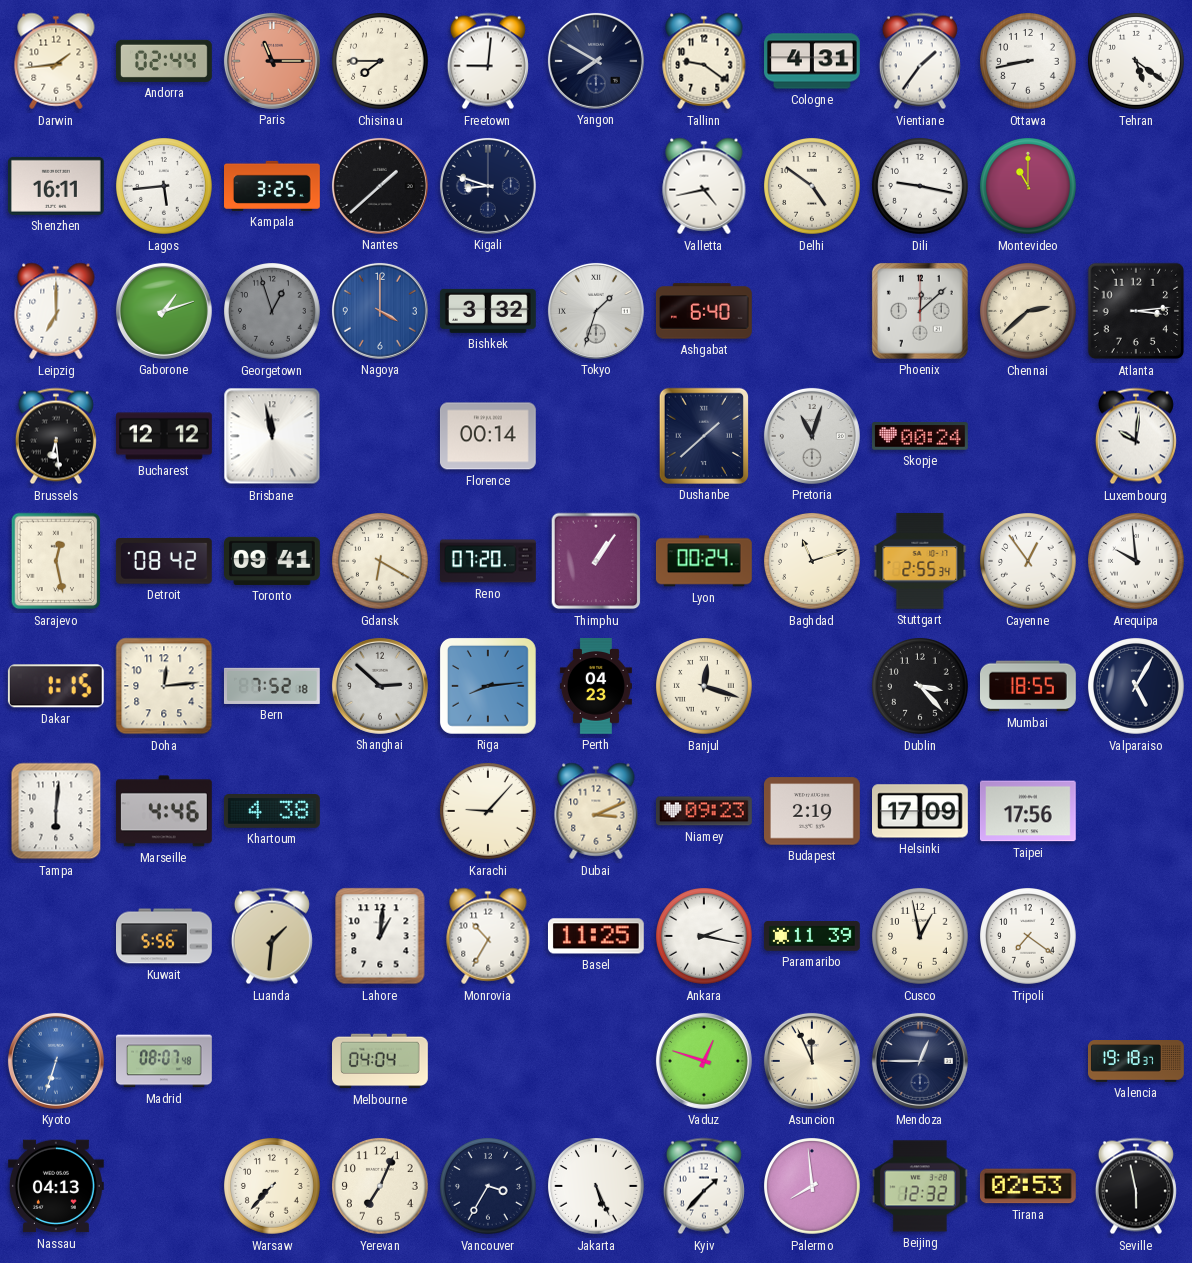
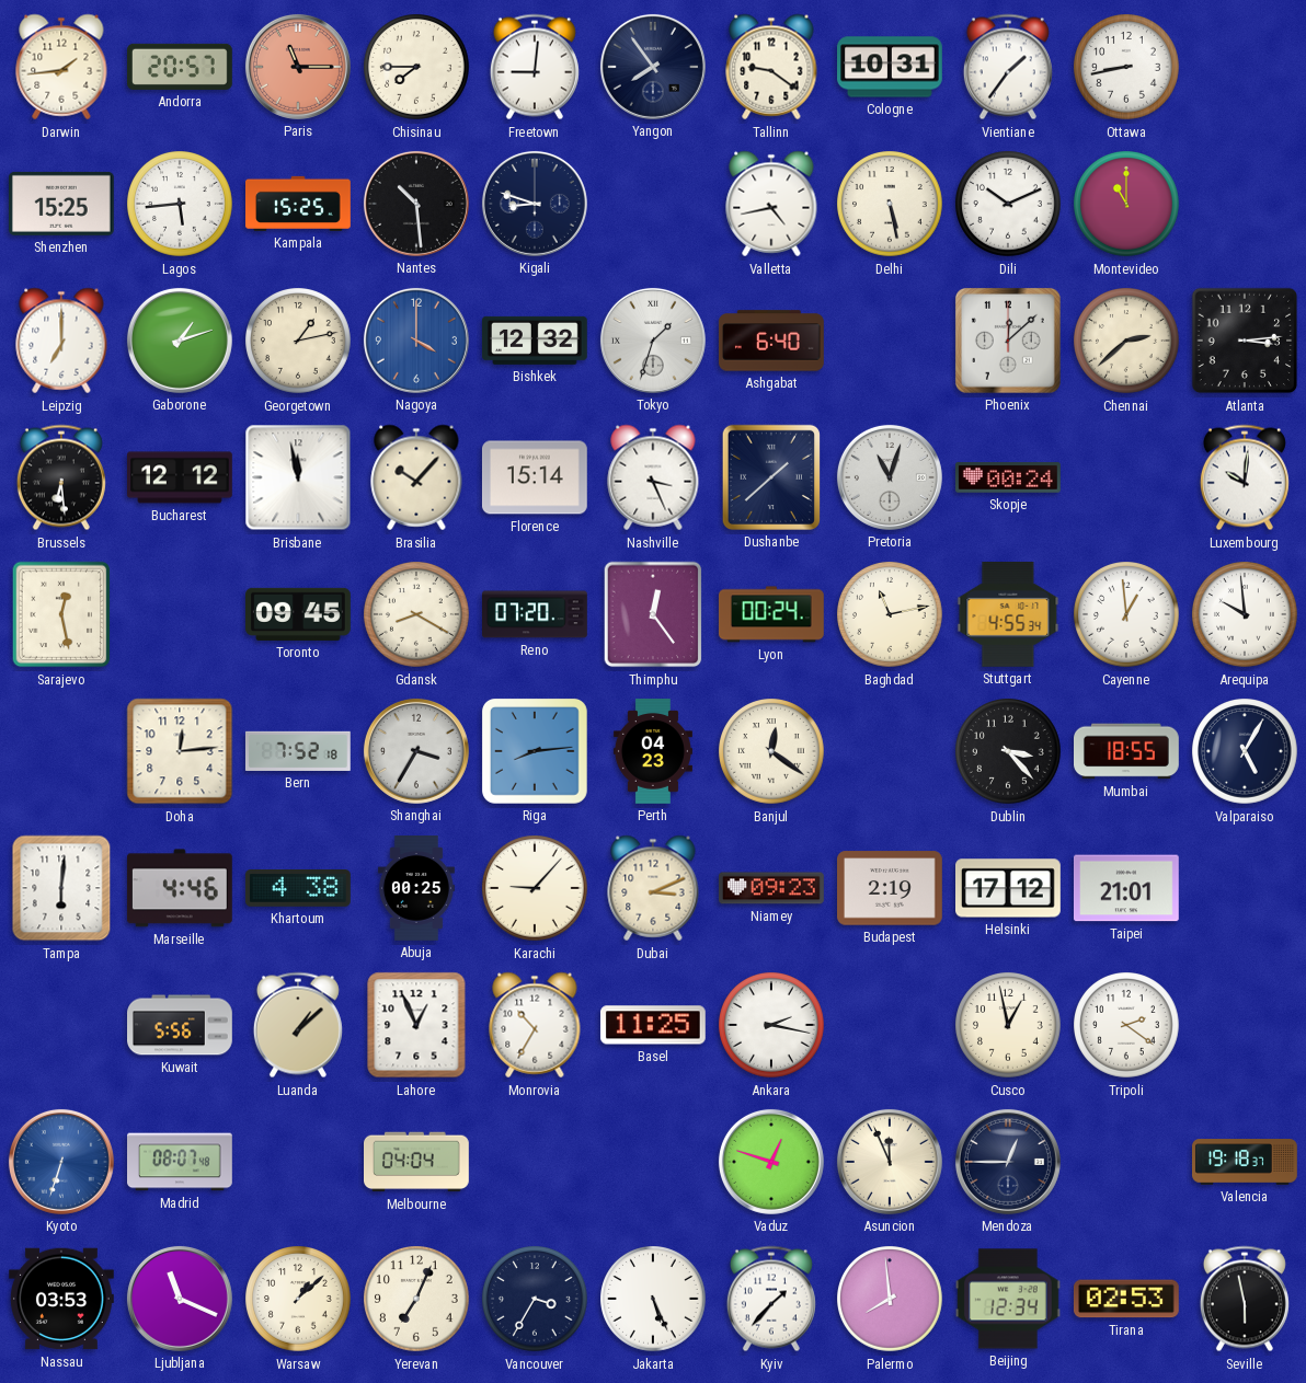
Andorra: 02:44 -> 20:57 (181, 67)
Yangon: 7:50 -> 7:54 (653, 67)
Cologne: 4:31 -> 10:31 (891, 67)
Tehran: 5:21 -> none (1137, 62)
Shenzhen: 16:11 -> 15:25 (61, 204)
Kampala: 3:25 -> 15:25 (299, 204)
Nantes: 1:38 -> 10:29 (416, 204)
Delhi: 4:51 -> 5:28 (891, 205)
Dili: 9:17 -> 10:11 (1009, 205)
Georgetown: 12:57 -> 1:13 (299, 342)
Georgetown dial: grey -> cream (299, 342)
Bishkek: 3:32 -> 12:32 (535, 341)
Brasilia: none -> 10:07 (416, 477)
Florence: 00:14 -> 15:14 (535, 477)
Nashville: none -> 3:26 (653, 477)
Detroit: 08:42 -> none (164, 562)
Toronto: 09:41 -> 09:45 (299, 614)
Gdansk: 6:20 -> 8:20 (417, 615)
Thimphu: 1:06 -> 12:24 (653, 614)
Baghdad: 11:12 -> 11:13 (891, 615)
Stuttgart: 2:55 -> 4:55 (1008, 614)
Cayenne: 12:54 -> 12:59 (1127, 615)
Dakar: 1:15 -> none (56, 686)
Shanghai: 2:52 -> 3:35 (416, 751)
Banjul: 12:18 -> 12:21 (772, 752)
Abuja: none -> 00:25 (416, 889)
Helsinki: 17:09 -> 17:12 (1009, 888)
Taipei: 17:56 -> 21:01 (1126, 888)
Luanda: 1:31 -> 1:08 (298, 1025)
Lahore: 1:01 -> 12:56 (416, 1025)
Paramaribo: 11:39 -> none (812, 937)
Tripoli: 7:21 -> 2:21 (1127, 1026)
Nassau: 04:13 -> 03:53 (62, 1299)
Ljubljana: none -> 11:19 (180, 1299)
Warsaw: 7:37 -> 1:08 (299, 1300)
Beijing: 12:32 -> 12:34 (1008, 1299)
